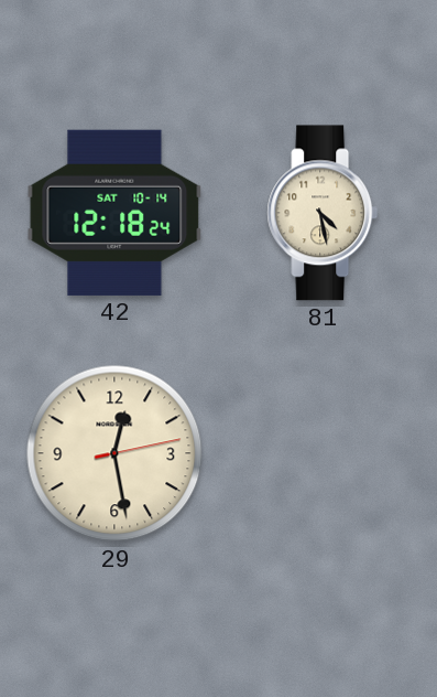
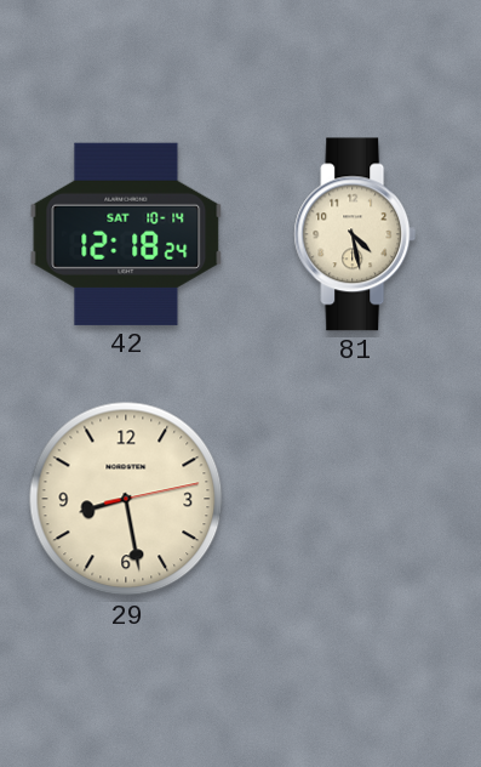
29: 12:28 -> 8:28 (126, 499)
